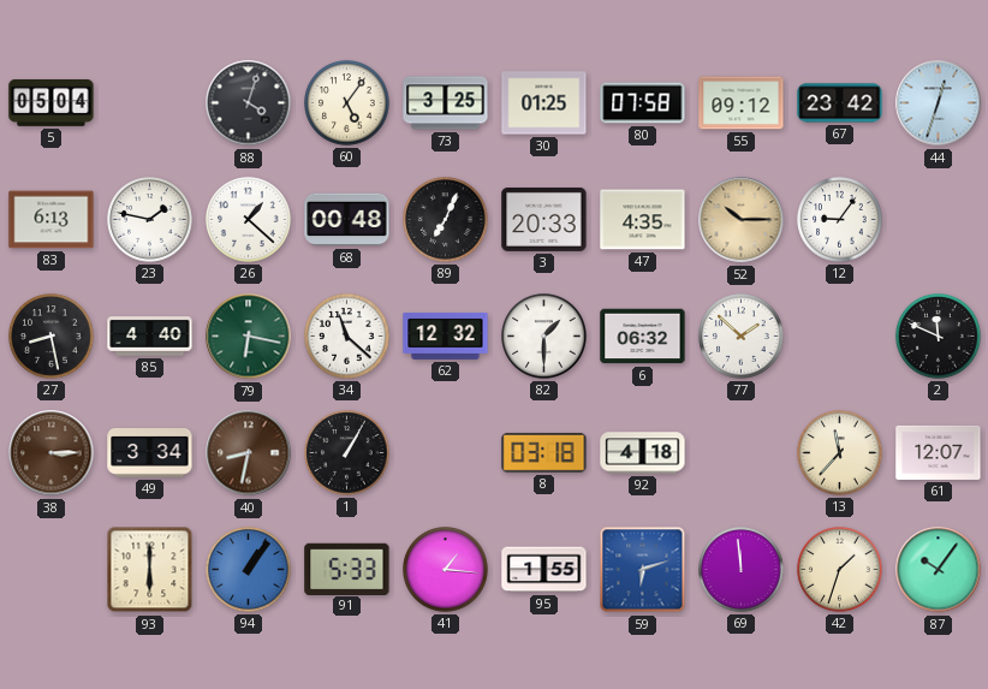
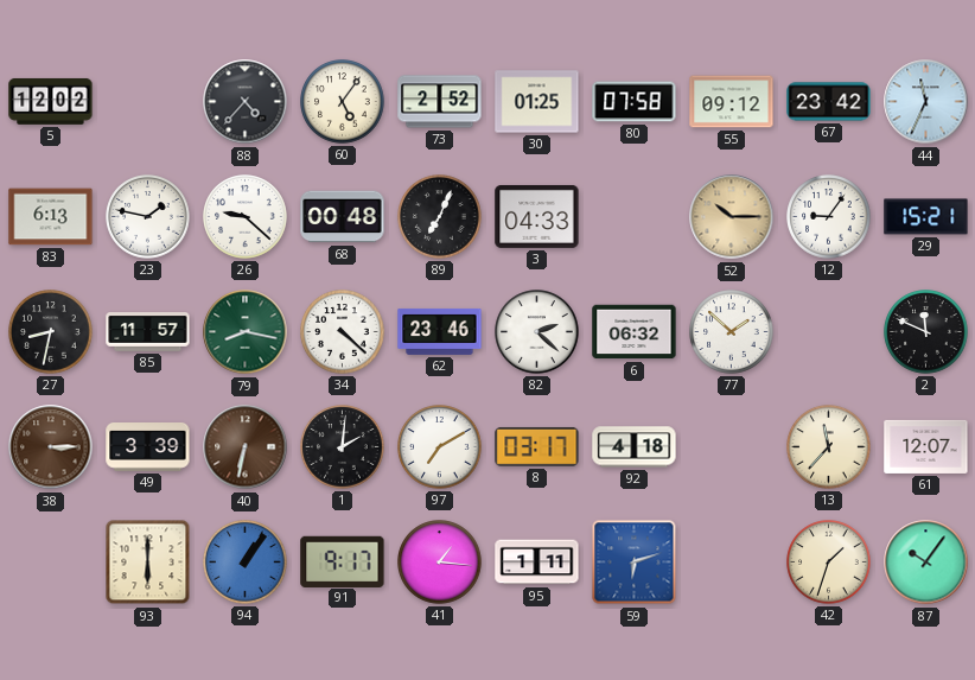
5: 05:04 -> 12:02 (51, 101)
88: 4:03 -> 4:37 (246, 102)
73: 3:25 -> 2:52 (440, 102)
44: 12:33 -> 11:34 (926, 102)
26: 1:22 -> 9:22 (246, 217)
3: 20:33 -> 04:33 (537, 216)
47: 4:35 -> none (643, 220)
29: none -> 15:21 (926, 217)
27: 8:28 -> 8:32 (51, 332)
85: 4:40 -> 11:57 (148, 332)
79: 6:17 -> 8:17 (246, 332)
34: 11:22 -> 4:22 (343, 332)
62: 12:32 -> 23:46 (440, 331)
82: 1:30 -> 2:22 (537, 332)
49: 3:34 -> 3:39 (148, 447)
40: 8:32 -> 6:32 (246, 447)
1: 1:05 -> 2:01 (343, 447)
97: none -> 7:10 (440, 447)
8: 03:18 -> 03:17 (537, 446)
91: 5:33 -> 9:17 (343, 561)
95: 1:55 -> 1:11 (537, 563)
69: 11:59 -> none (742, 570)
